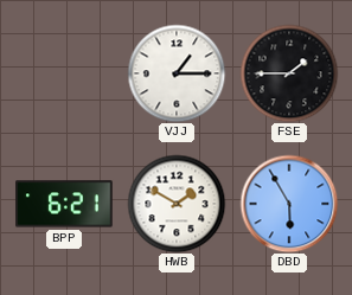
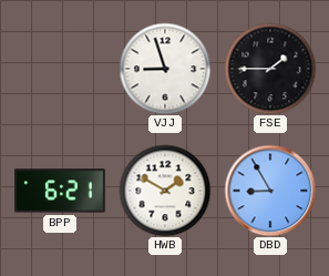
VJJ: 1:15 -> 8:57 (165, 69)
DBD: 5:55 -> 8:55 (270, 191)
